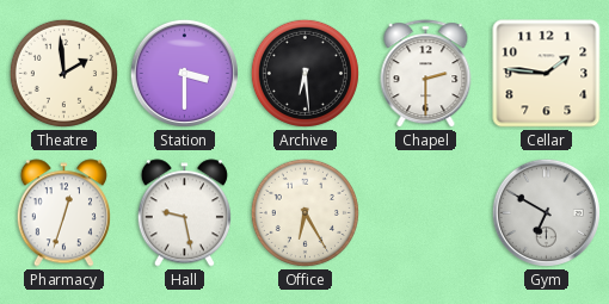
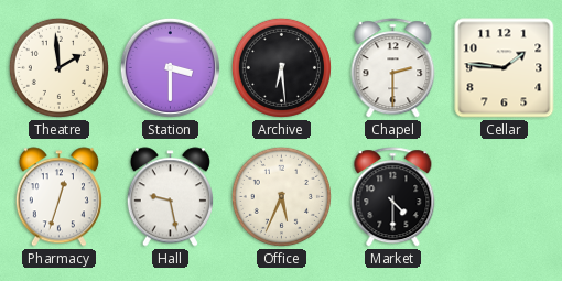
Office: 6:25 -> 5:34 (281, 196)
Market: none -> 4:30 (393, 197)
Gym: 6:50 -> none (546, 212)
